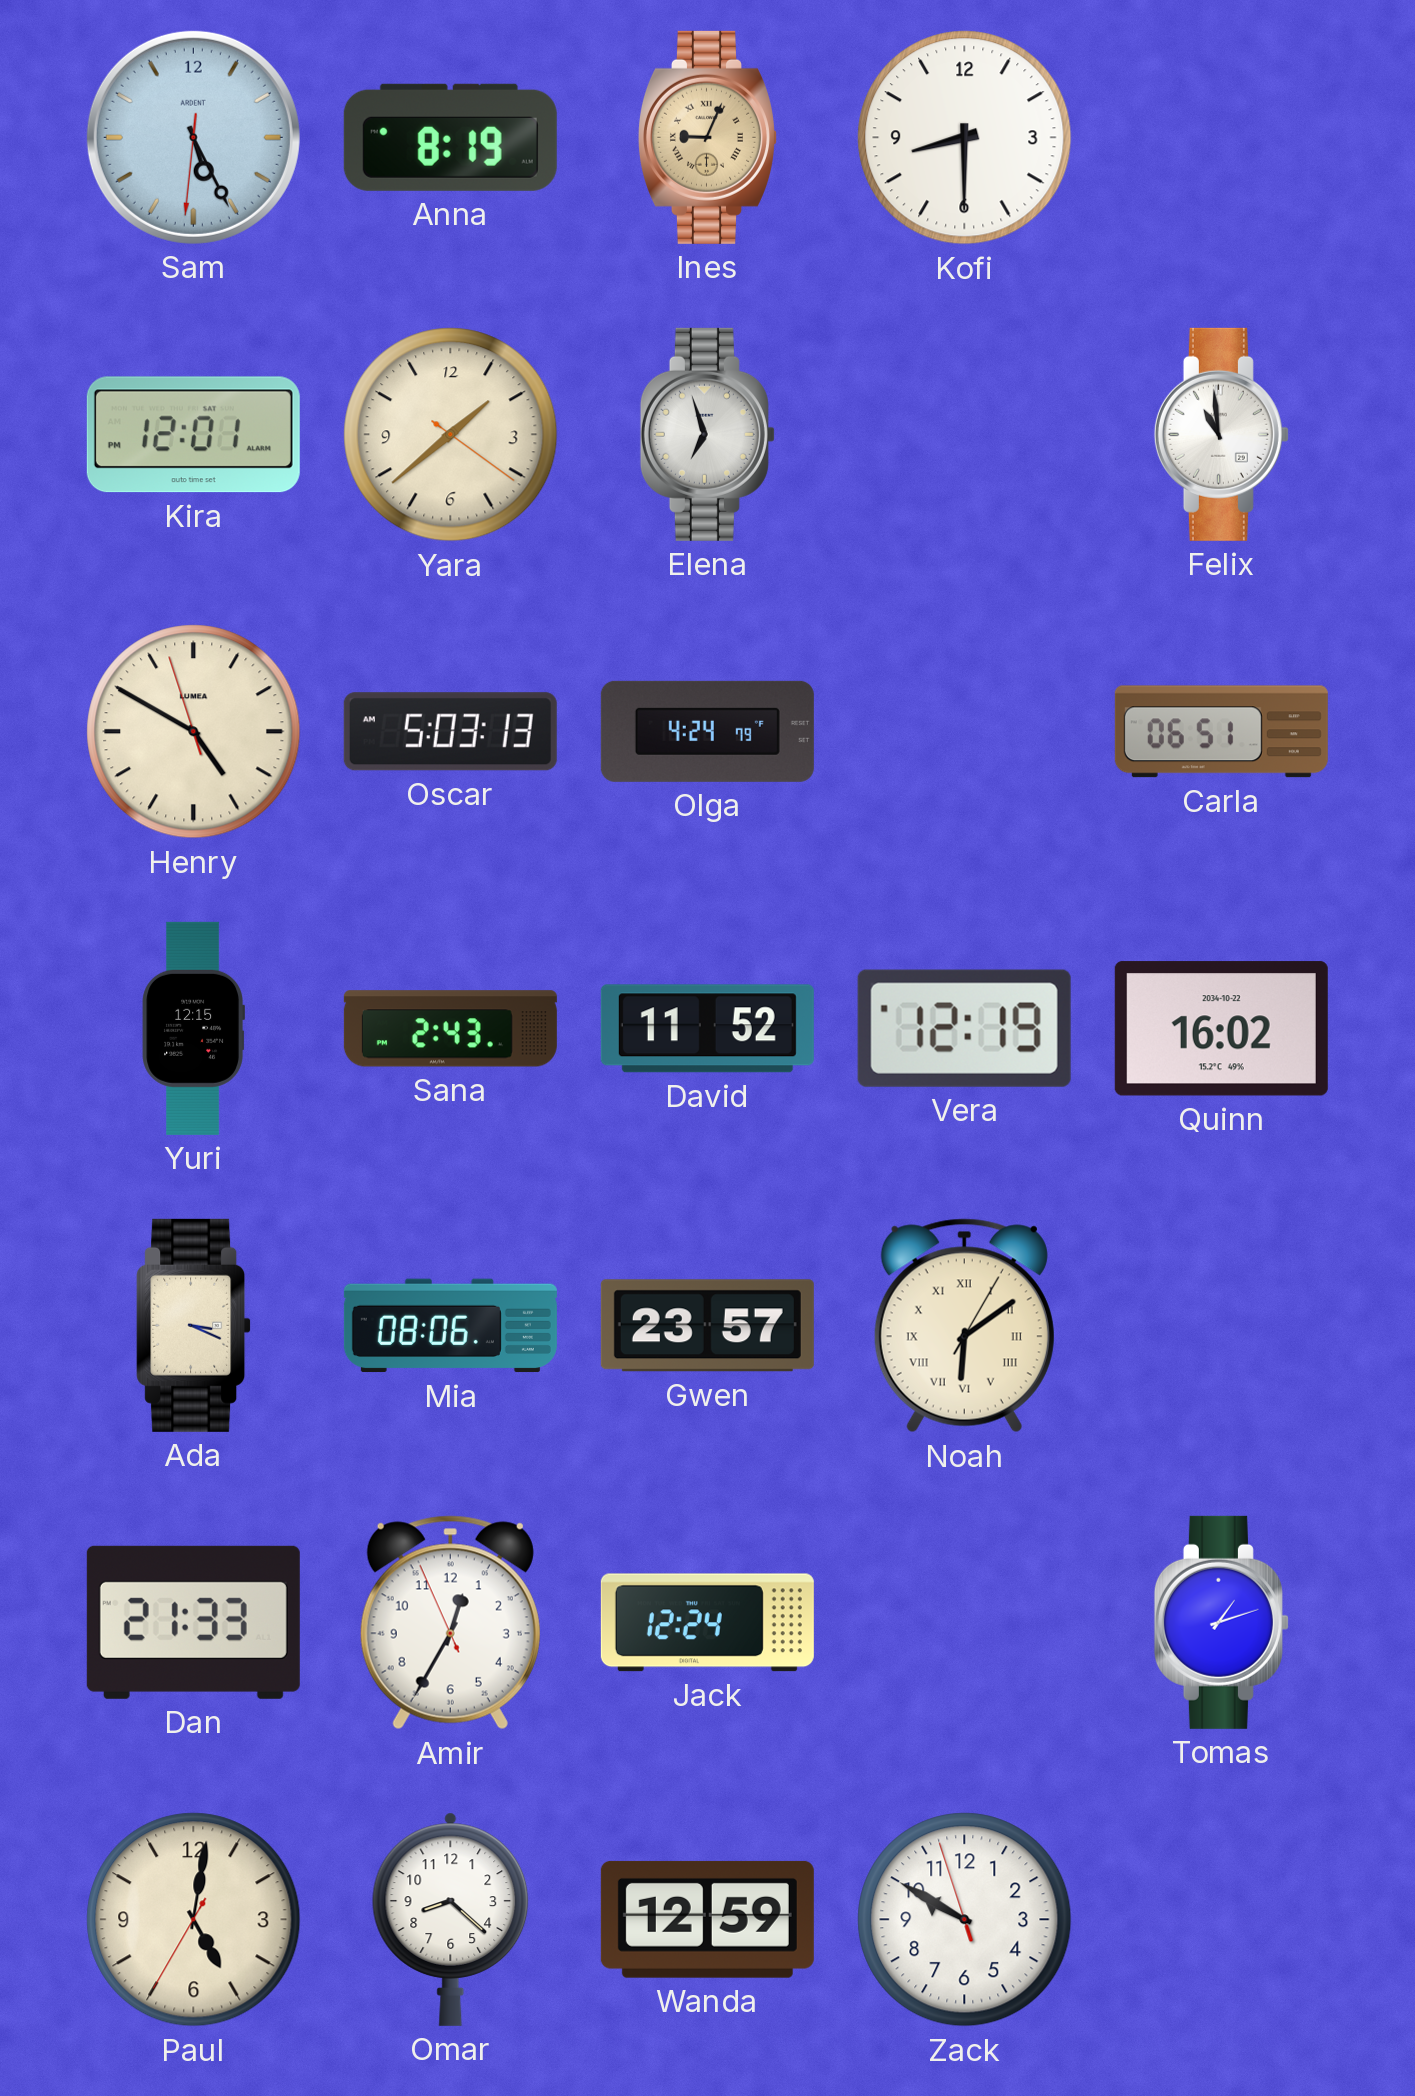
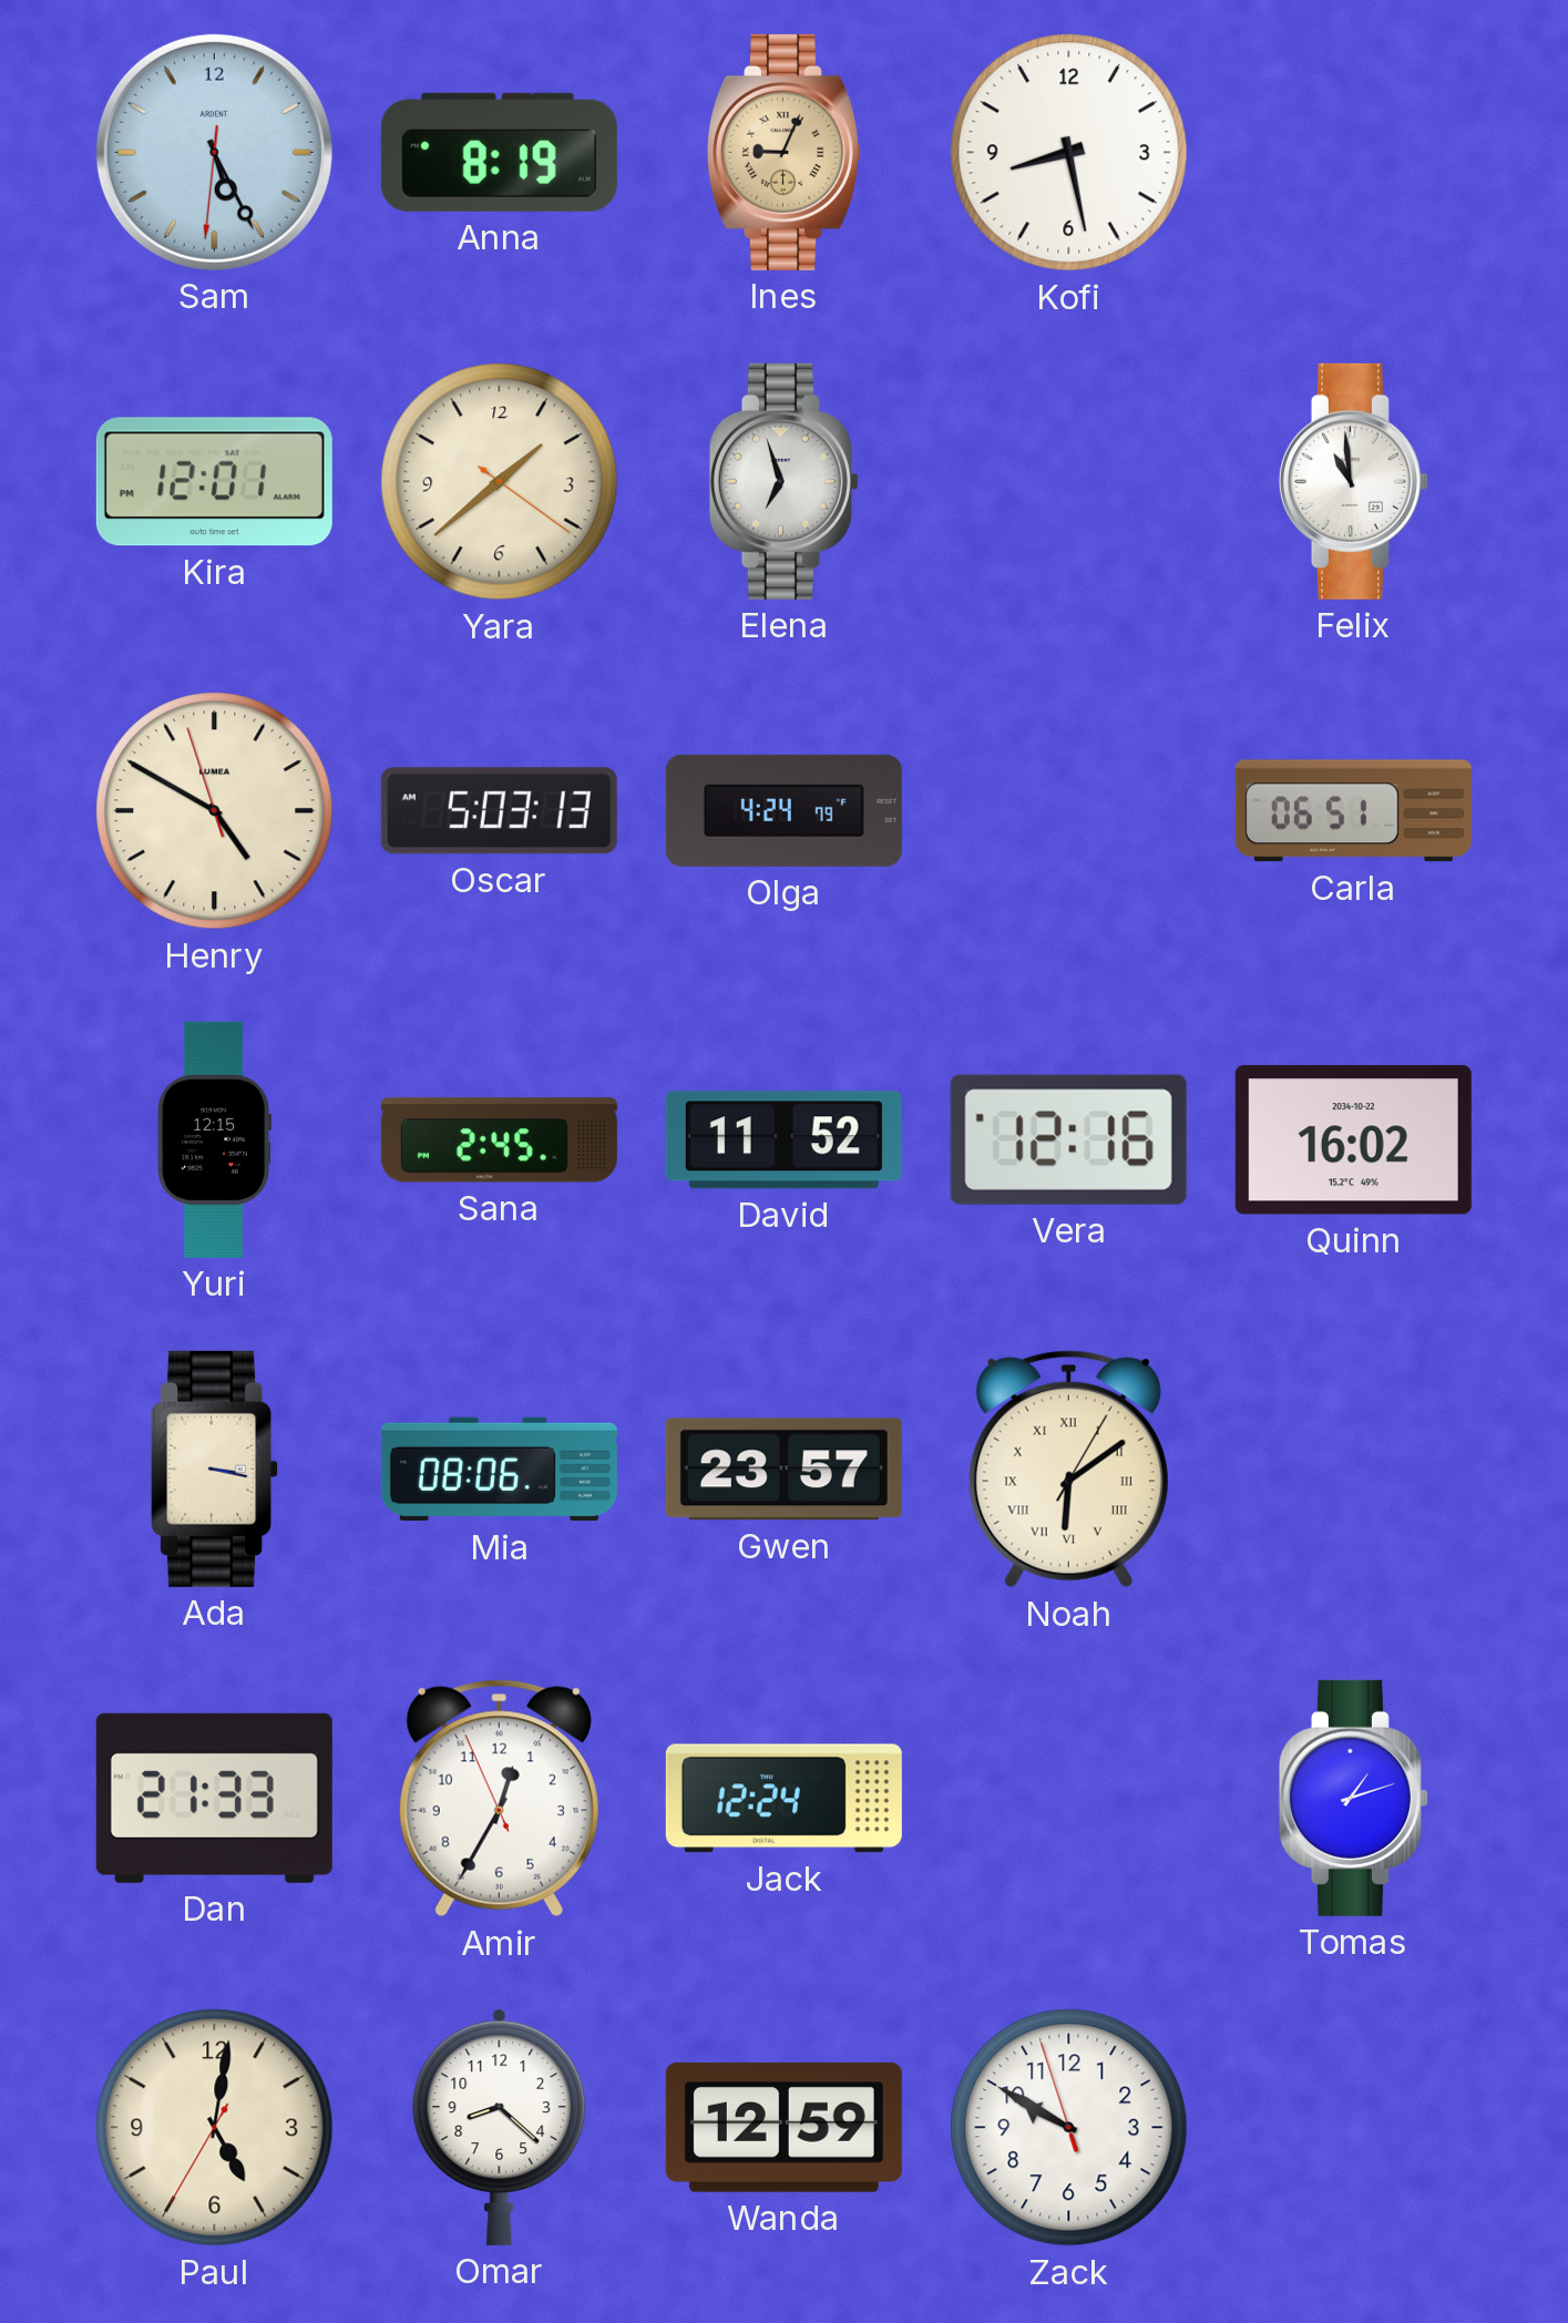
Kofi: 8:30 -> 8:28 (1069, 153)
Sana: 2:43 -> 2:45 (499, 1140)
Vera: 12:19 -> 12:16 (1068, 1139)
Ada: 3:19 -> 3:17 (215, 1468)
